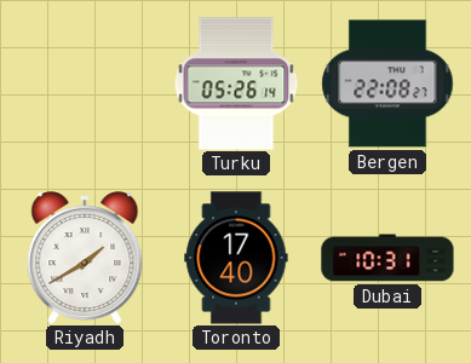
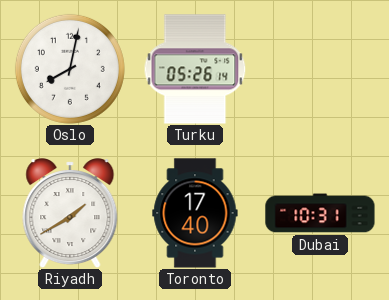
Oslo: none -> 8:02 (70, 69)
Bergen: 22:08 -> none (387, 83)
